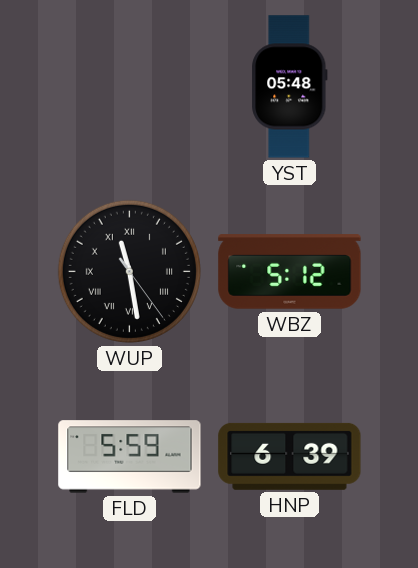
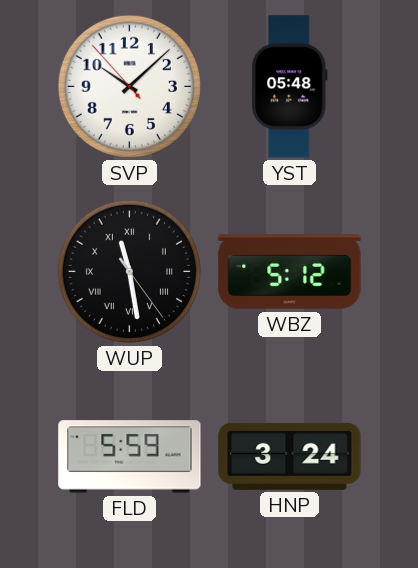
SVP: none -> 10:07 (129, 86)
HNP: 6:39 -> 3:24 (290, 456)
